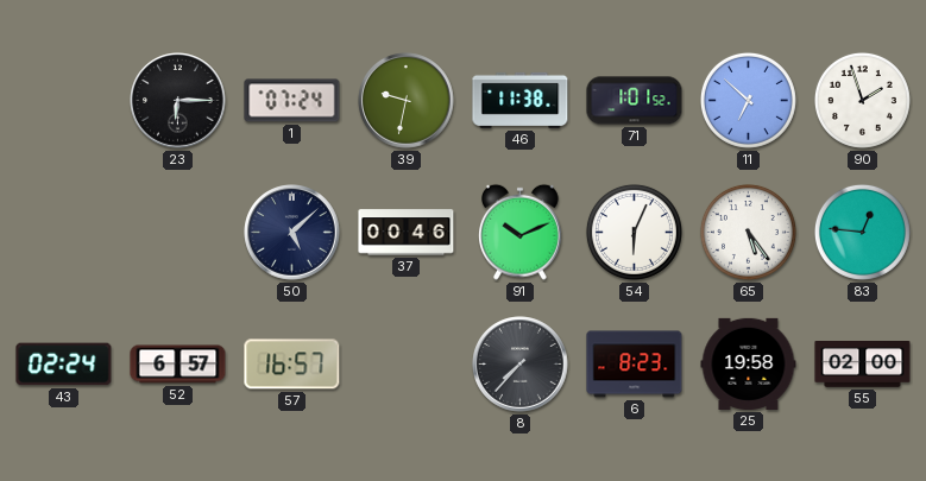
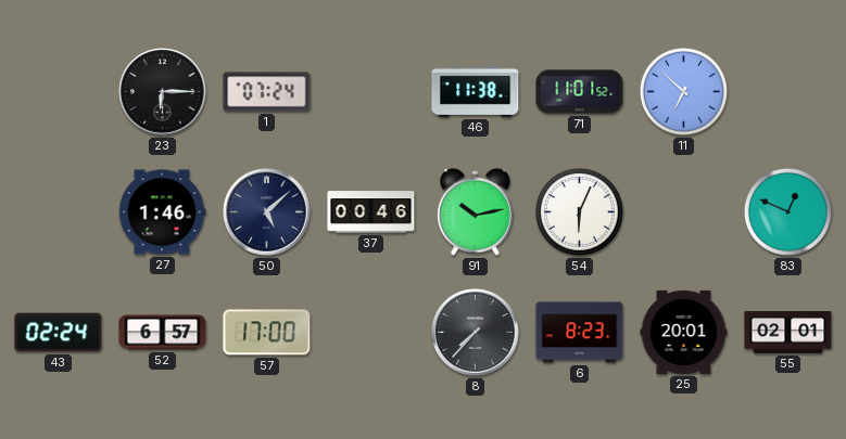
39: 9:32 -> none (407, 101)
71: 1:01 -> 11:01 (580, 92)
90: 1:57 -> none (862, 100)
27: none -> 1:46 (162, 212)
91: 10:11 -> 10:13 (476, 211)
65: 5:24 -> none (748, 232)
83: 12:46 -> 12:49 (787, 211)
57: 16:57 -> 17:00 (267, 333)
25: 19:58 -> 20:01 (684, 332)
55: 02:00 -> 02:01 (788, 333)
